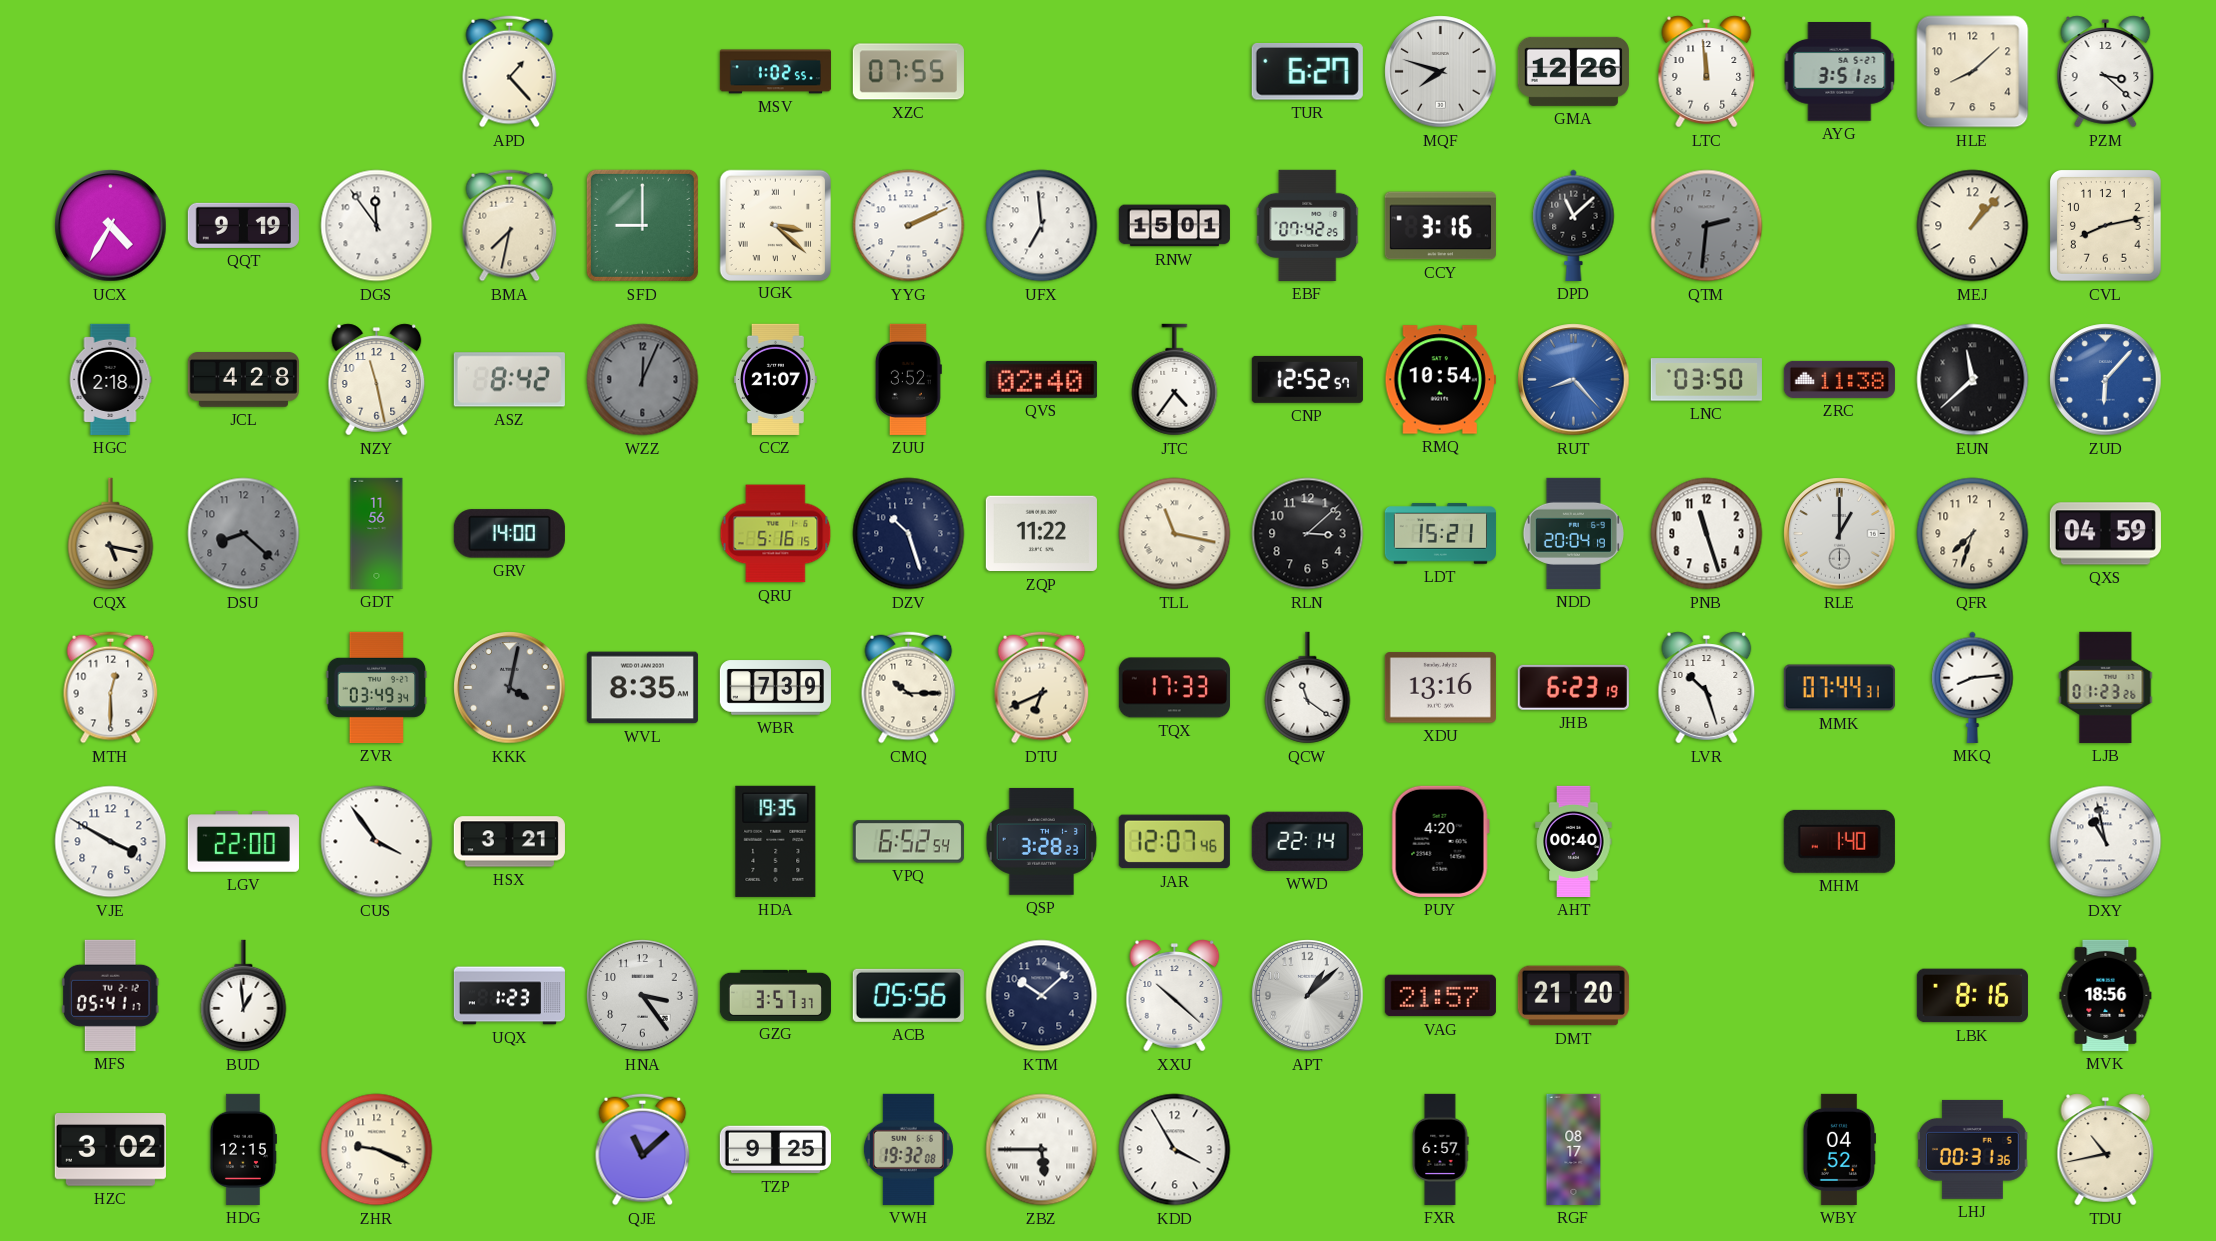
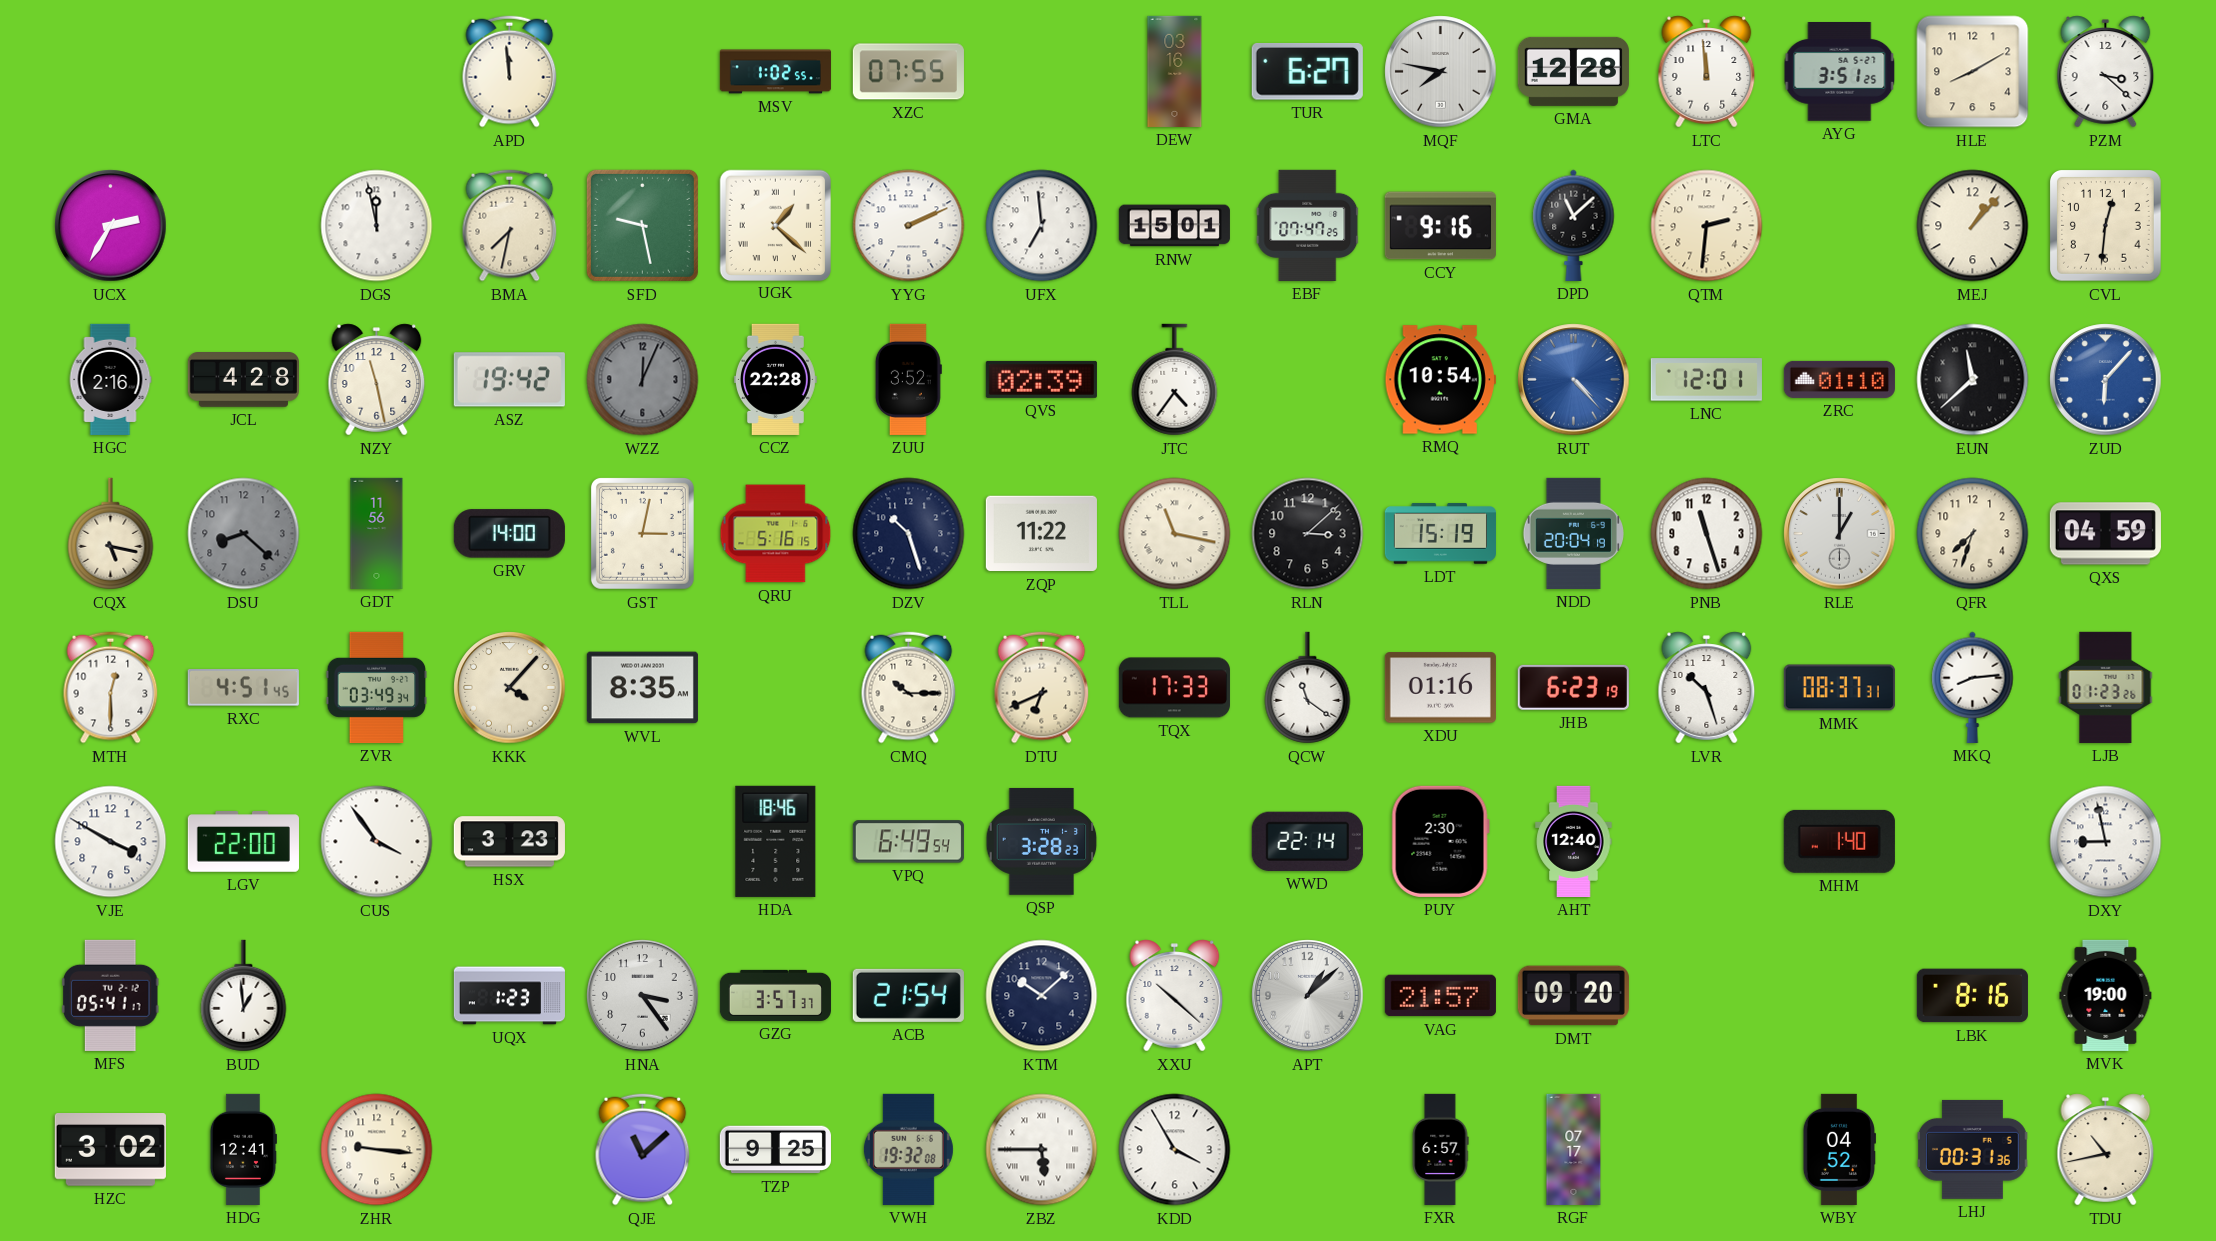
APD: 1:23 -> 11:59 (510, 72)
DEW: none -> 03:16 (1175, 71)
MQF: 7:48 -> 7:47 (1441, 72)
GMA: 12:26 -> 12:28 (1573, 71)
HLE: 8:08 -> 8:10 (1973, 72)
UCX: 4:35 -> 2:35 (111, 226)
QQT: 9:19 -> none (243, 225)
DGS: 11:54 -> 11:58 (377, 226)
SFD: 9:00 -> 9:28 (642, 225)
UGK: 3:22 -> 1:22 (775, 225)
EBF: 07:42 -> 07:47 (1308, 225)
CCY: 3:16 -> 9:16 (1440, 226)
QTM dial: grey -> cream (1707, 226)
CVL: 8:13 -> 12:31 (2106, 226)
HGC: 2:18 -> 2:16 (110, 379)
ASZ: 8:42 -> 19:42 (509, 380)
CCZ: 21:07 -> 22:28 (776, 379)
QVS: 02:40 -> 02:39 (1041, 379)
CNP: 12:52 -> none (1307, 379)
RUT: 8:23 -> 4:23 (1574, 380)
LNC: 03:50 -> 12:01 (1706, 380)
ZRC: 11:38 -> 01:10 (1839, 379)
GST: none -> 3:02 (642, 533)
LDT: 15:21 -> 15:19 (1440, 534)
RXC: none -> 4:51 (243, 688)
KKK: 4:02 -> 4:07 (510, 688)
KKK dial: grey -> cream (510, 688)
WBR: 7:39 -> none (775, 688)
XDU: 13:16 -> 01:16 (1440, 688)
MMK: 07:44 -> 08:37 (1839, 688)
HSX: 3:21 -> 3:23 (509, 842)
HDA: 19:35 -> 18:46 (776, 841)
VPQ: 6:52 -> 6:49 (908, 842)
JAR: 12:07 -> none (1174, 842)
PUY: 4:20 -> 2:30 (1440, 841)
AHT: 00:40 -> 12:40 (1574, 841)
DXY: 10:58 -> 8:58 (2106, 842)
ACB: 05:56 -> 21:54 (908, 995)
DMT: 21:20 -> 09:20 (1573, 996)
MVK: 18:56 -> 19:00 (2106, 995)
HDG: 12:15 -> 12:41 (243, 1149)
ZHR: 9:19 -> 9:16 (377, 1150)
RGF: 08:17 -> 07:17 (1574, 1149)
